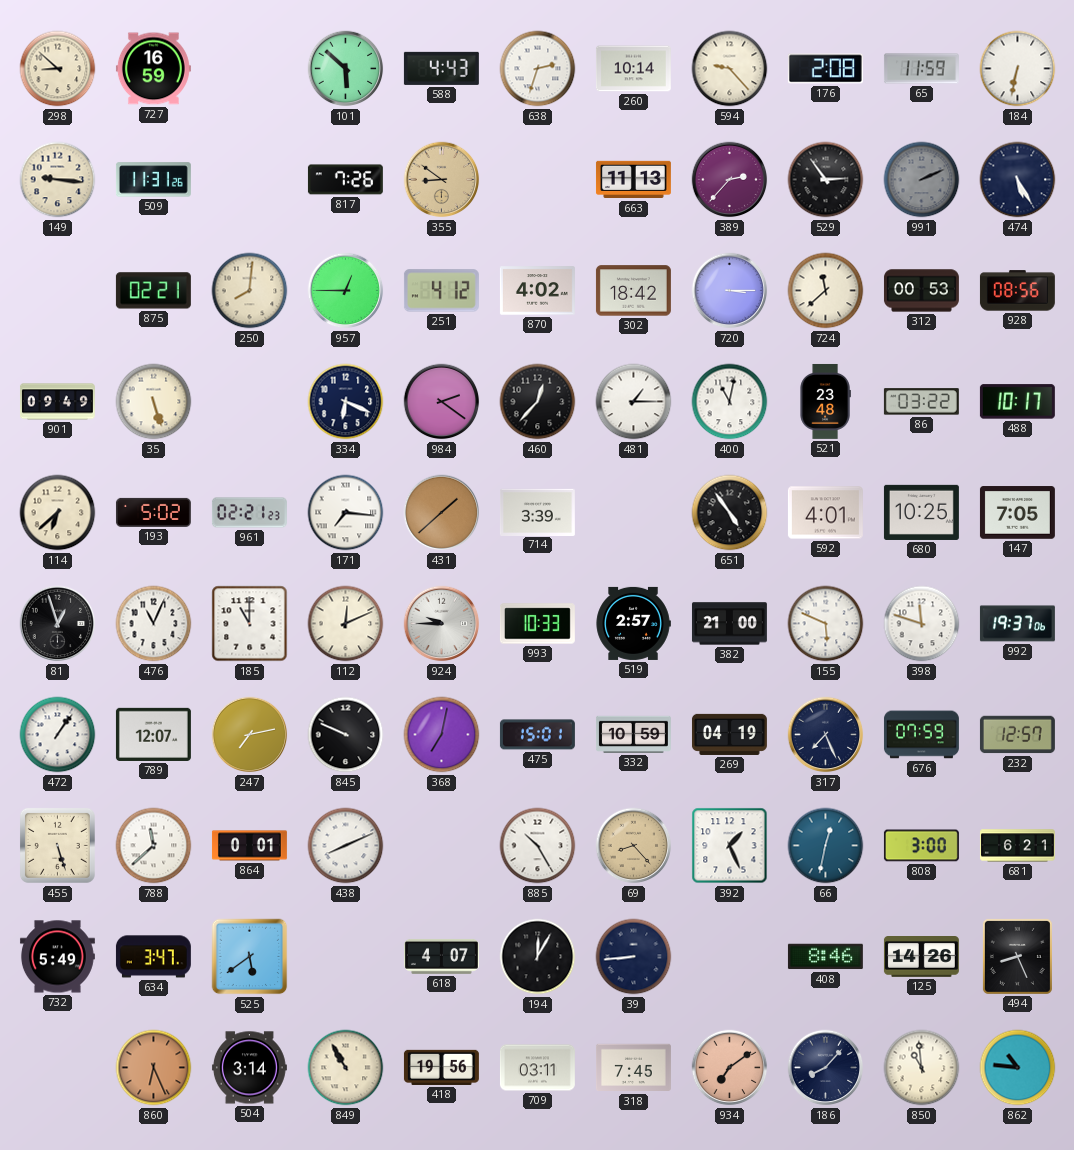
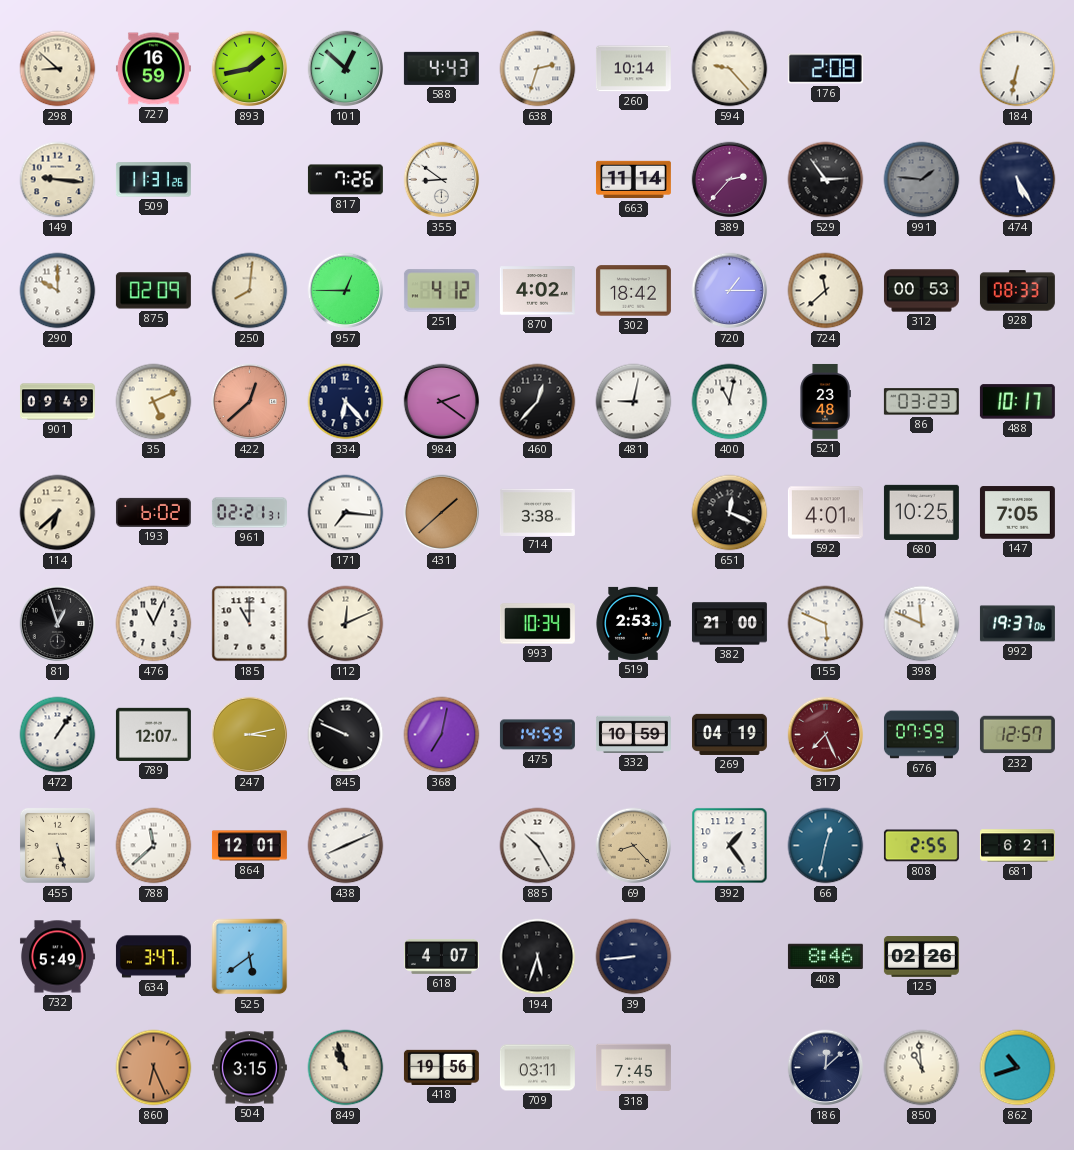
893: none -> 1:43 (250, 69)
101: 5:52 -> 12:52 (346, 69)
65: 11:59 -> none (921, 69)
355 dial: champagne -> white (442, 180)
663: 11:13 -> 11:14 (633, 180)
991: 2:11 -> 1:46 (922, 180)
290: none -> 10:00 (58, 291)
875: 02:21 -> 02:09 (153, 291)
720: 3:15 -> 1:15 (730, 291)
928: 08:56 -> 08:33 (1017, 291)
35: 5:27 -> 5:11 (154, 402)
422: none -> 12:38 (250, 402)
334: 6:19 -> 6:23 (346, 402)
481: 1:15 -> 9:02 (634, 402)
86: 03:22 -> 03:23 (921, 402)
193: 5:02 -> 6:02 (153, 512)
961: 02:21:23 -> 02:21:31 (249, 513)
714: 3:39 -> 3:38 (537, 512)
651: 4:54 -> 12:19 (730, 513)
924: 9:45 -> none (442, 624)
993: 10:33 -> 10:34 (537, 624)
519: 2:57 -> 2:53 (633, 623)
398: 11:48 -> 11:49 (922, 624)
247: 7:13 -> 3:13 (250, 735)
475: 15:01 -> 14:59 (537, 735)
317 dial: navy -> burgundy (826, 735)
864: 0:01 -> 12:01 (249, 846)
392: 1:26 -> 1:24 (730, 846)
808: 3:00 -> 2:55 (921, 846)
194: 12:05 -> 5:33 (538, 957)
125: 14:26 -> 02:26 (921, 957)
494: 8:26 -> none (1017, 956)
504: 3:14 -> 3:15 (249, 1068)
849: 10:55 -> 10:57 (346, 1068)
934: 7:09 -> none (730, 1068)
186: 8:07 -> 12:08 (826, 1068)
862: 10:46 -> 10:42 (1018, 1068)
